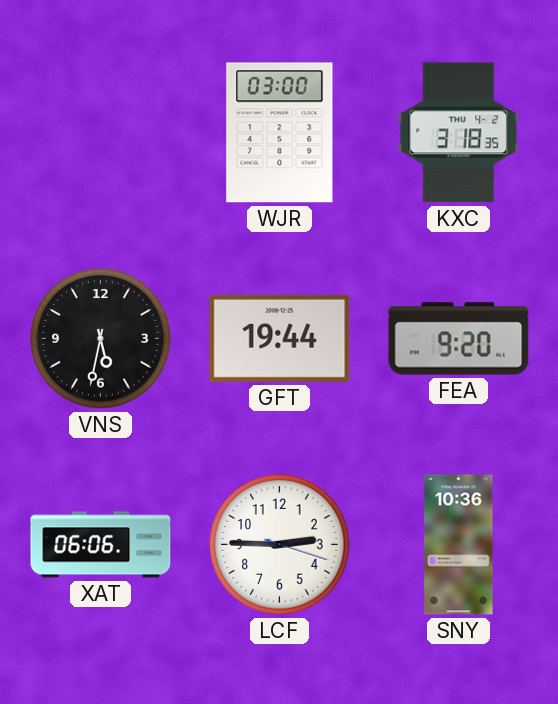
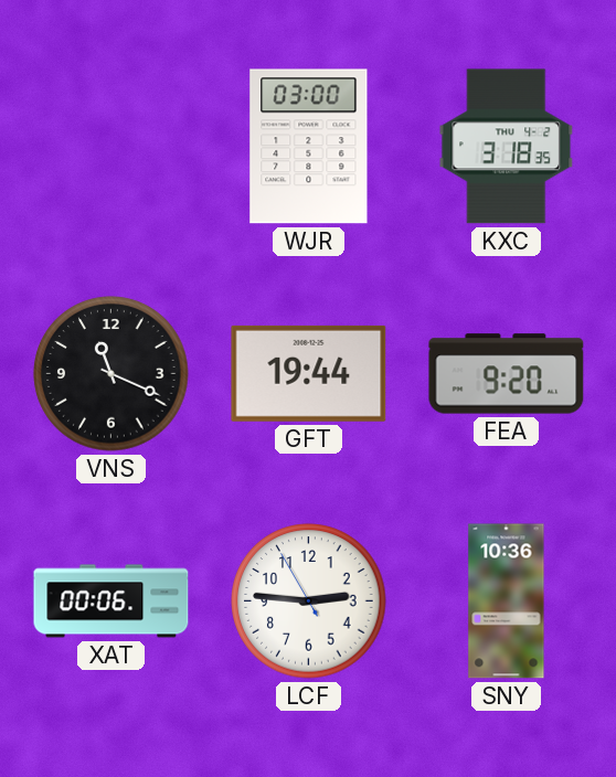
VNS: 5:32 -> 11:19 (111, 374)
XAT: 06:06 -> 00:06 (111, 602)
LCF: 2:45:18 -> 2:45:55 (309, 602)
